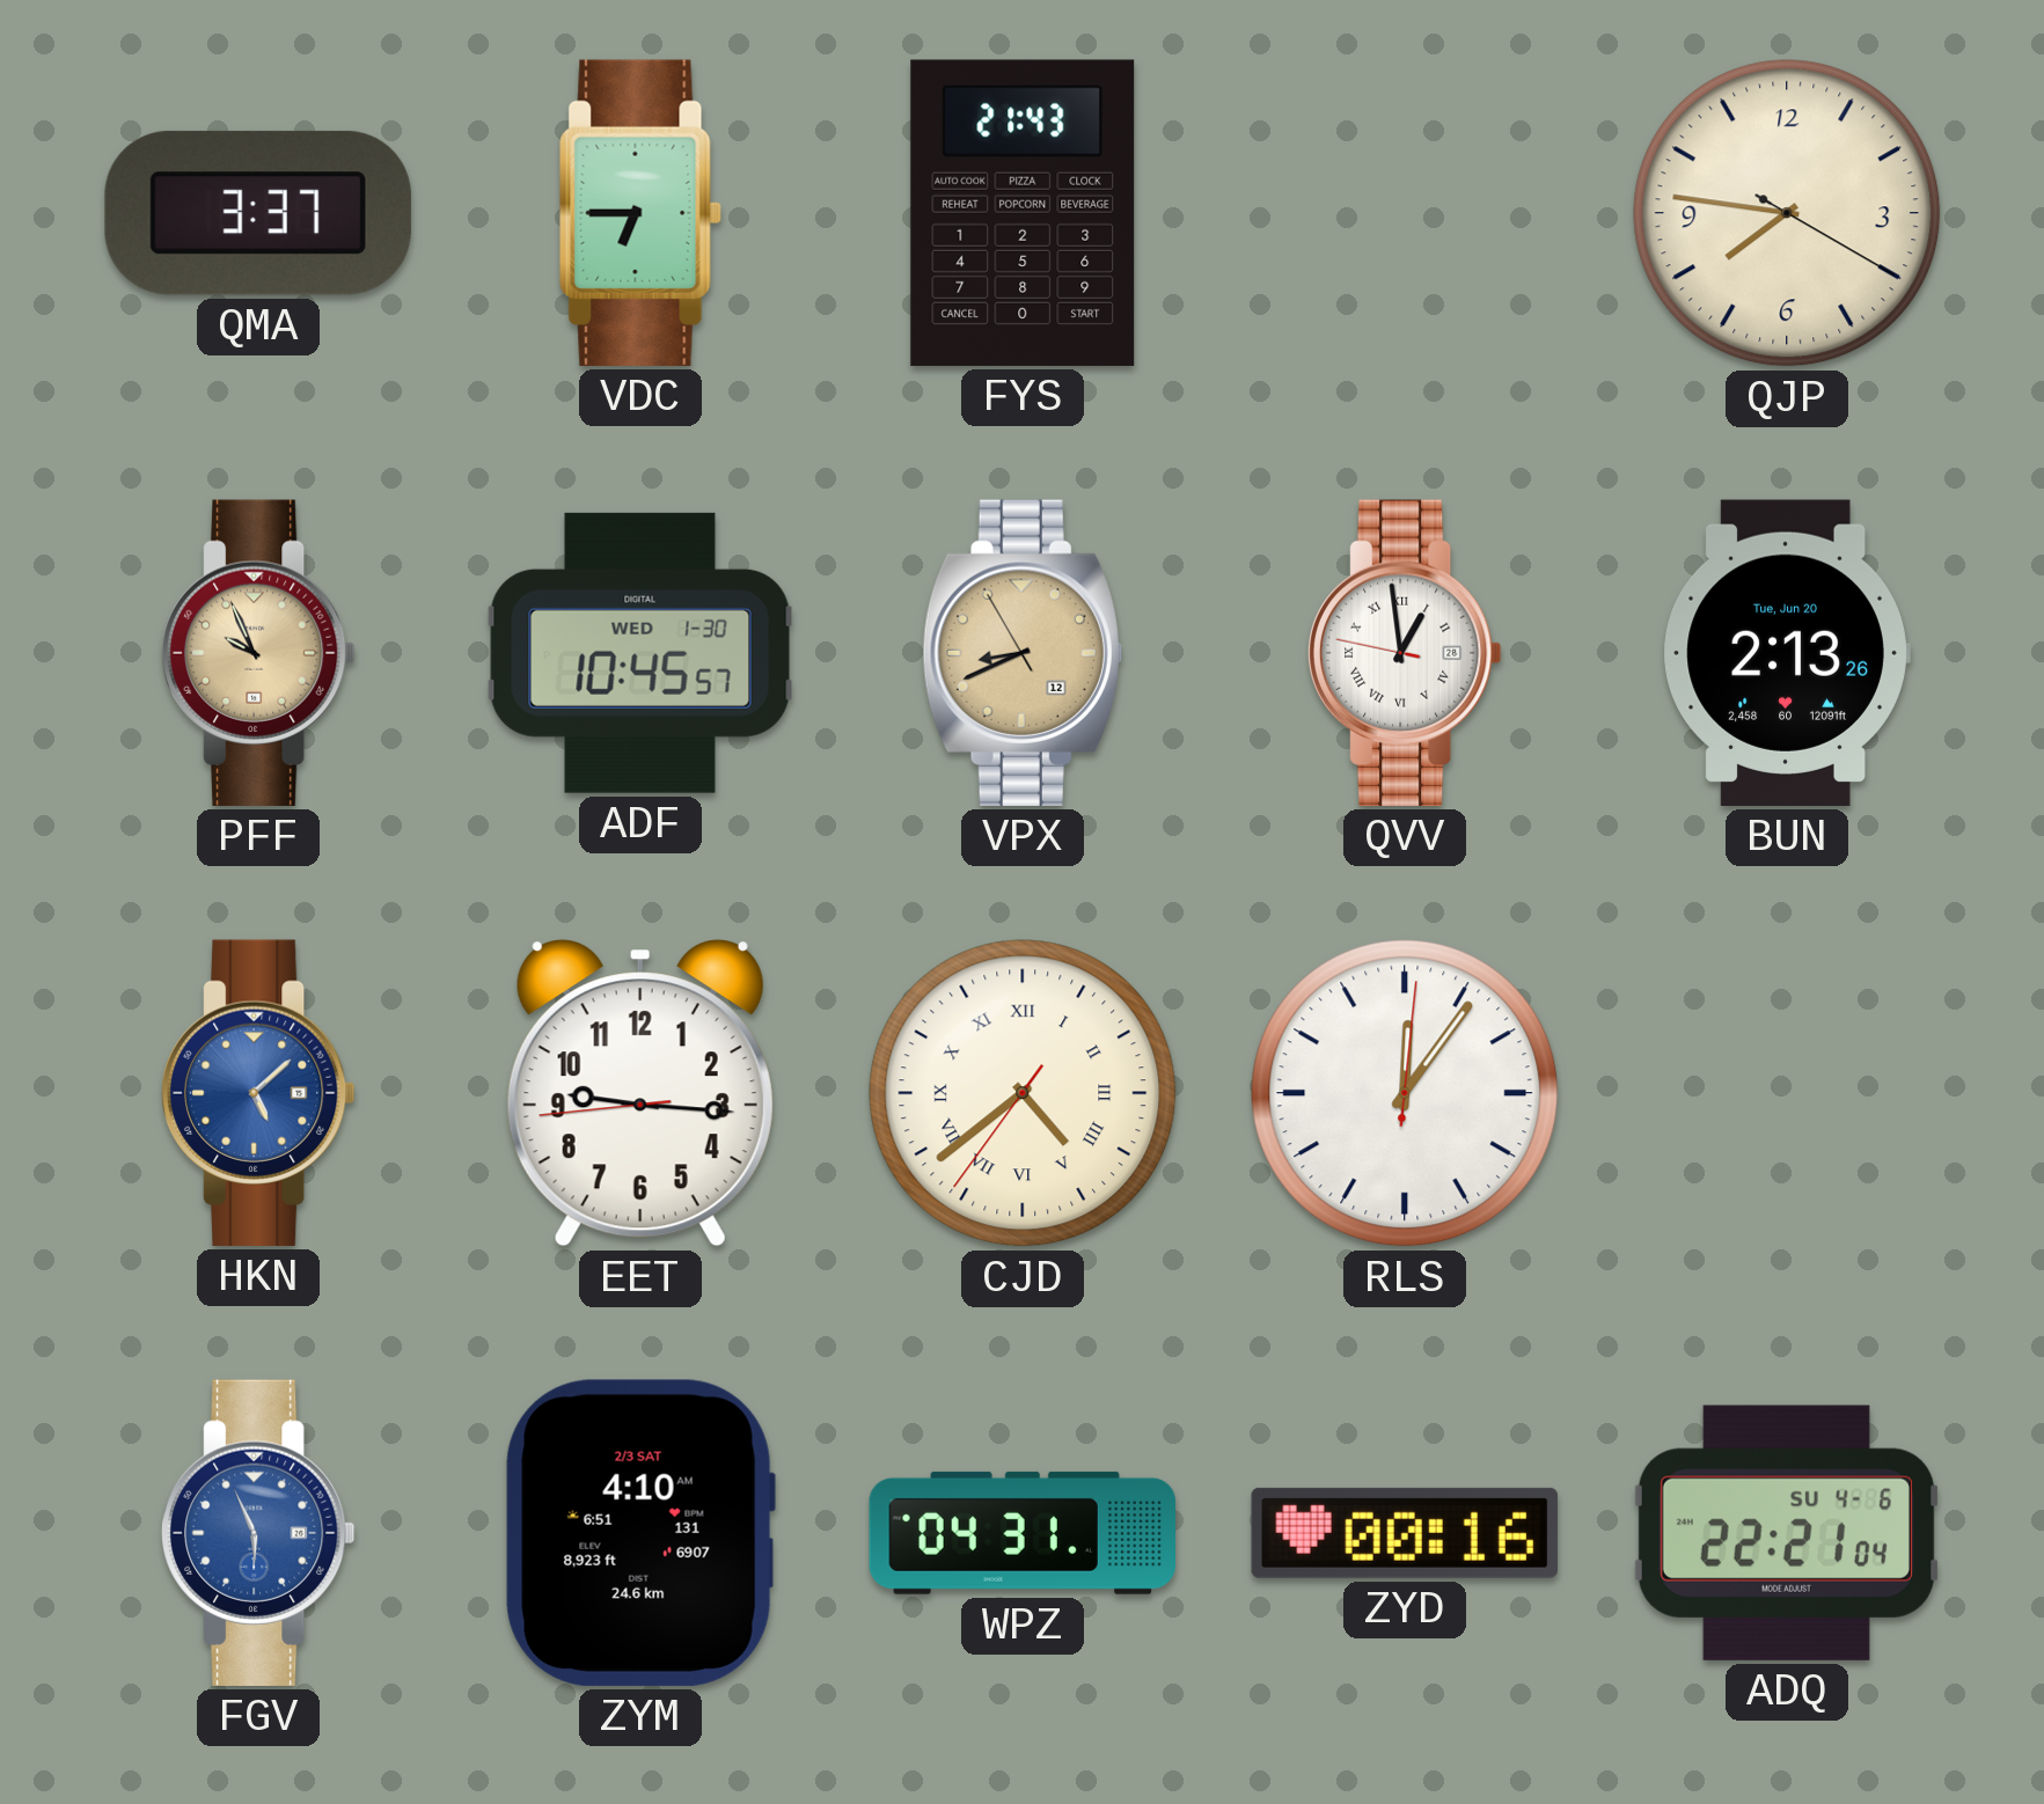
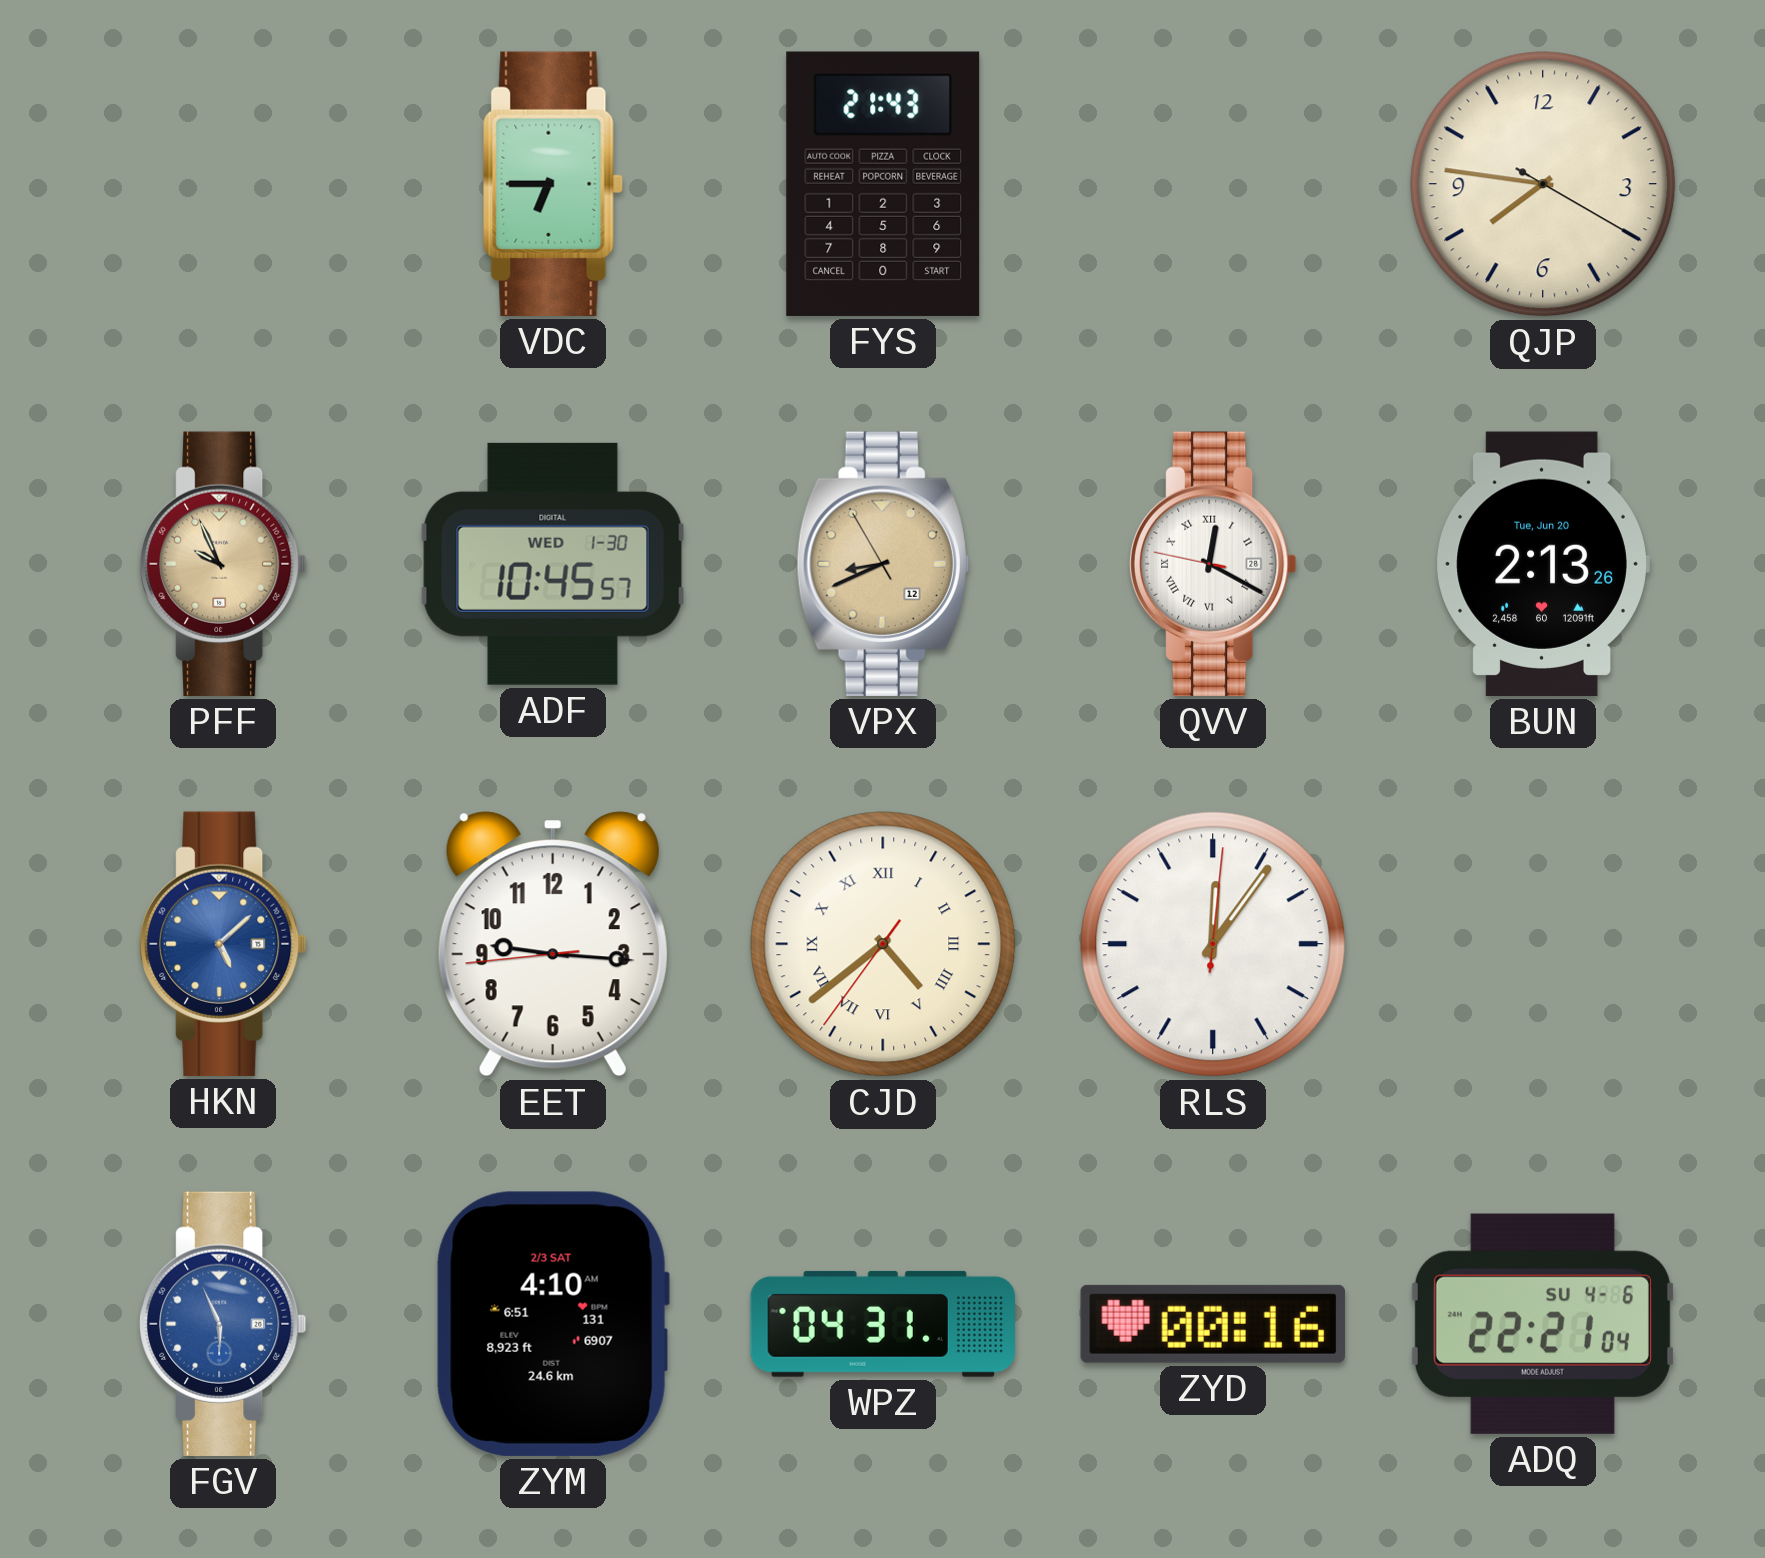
QMA: 3:37 -> none (258, 213)
QVV: 12:58 -> 12:19 (1214, 564)
